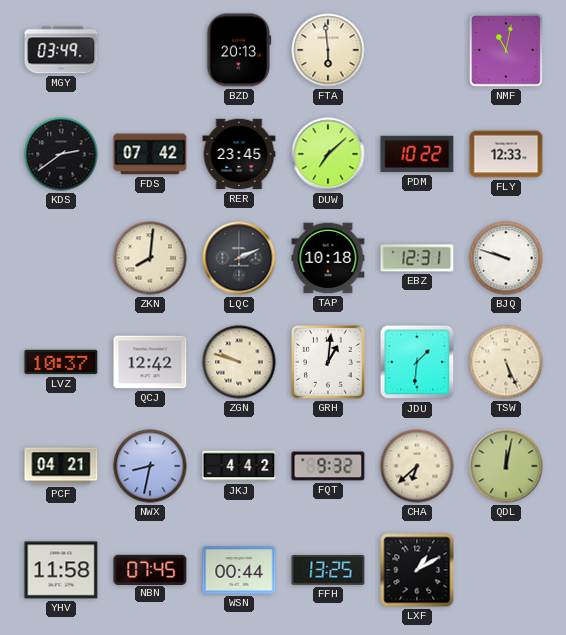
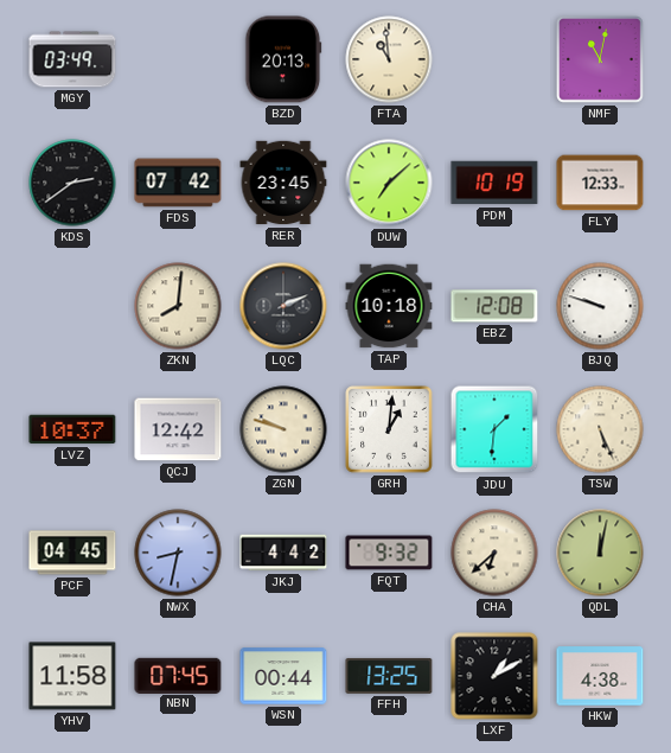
FTA: 5:59 -> 10:59 (389, 59)
PDM: 10:22 -> 10:19 (494, 183)
EBZ: 12:31 -> 12:08 (494, 306)
PCF: 04:21 -> 04:45 (72, 553)
HKW: none -> 4:38 (600, 676)
